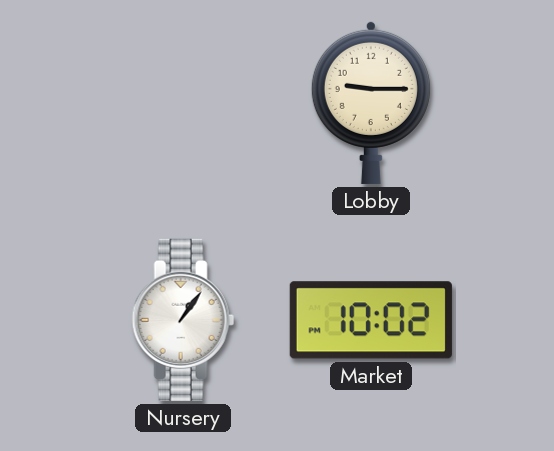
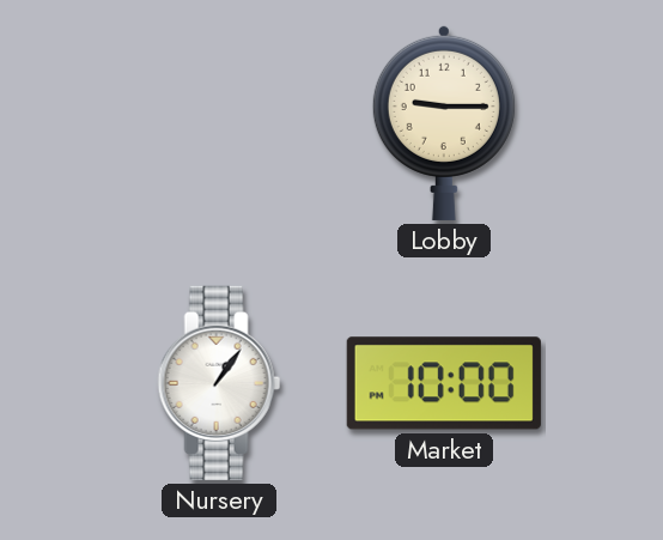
Market: 10:02 -> 10:00 (444, 383)
